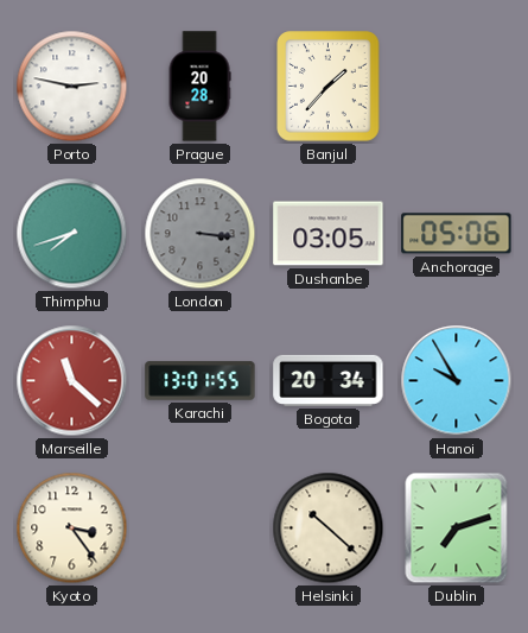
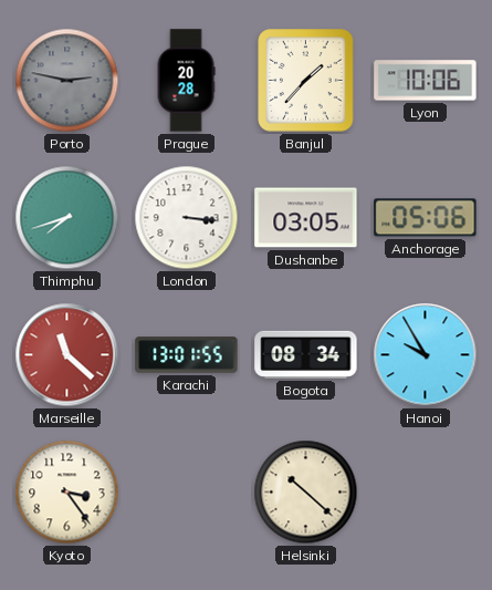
Porto dial: white -> grey (67, 81)
Lyon: none -> 10:06 (426, 81)
London dial: grey -> white (187, 218)
Bogota: 20:34 -> 08:34 (306, 354)
Dublin: 7:12 -> none (457, 528)
